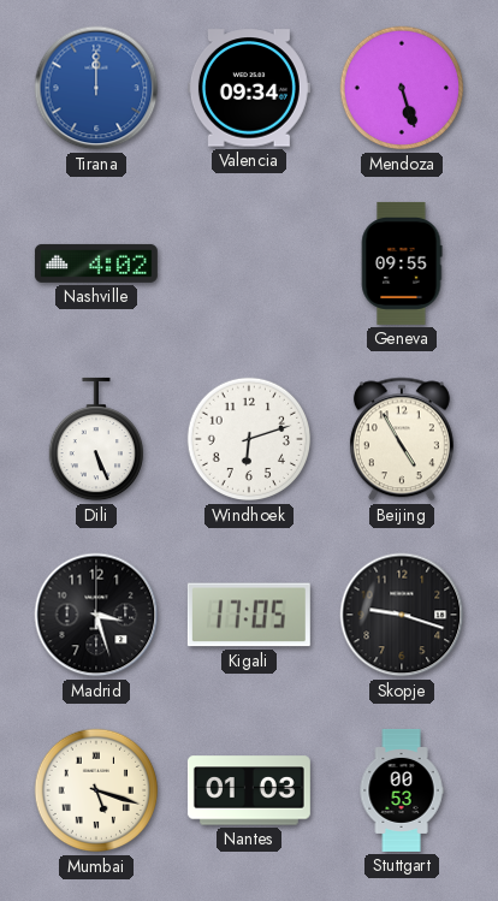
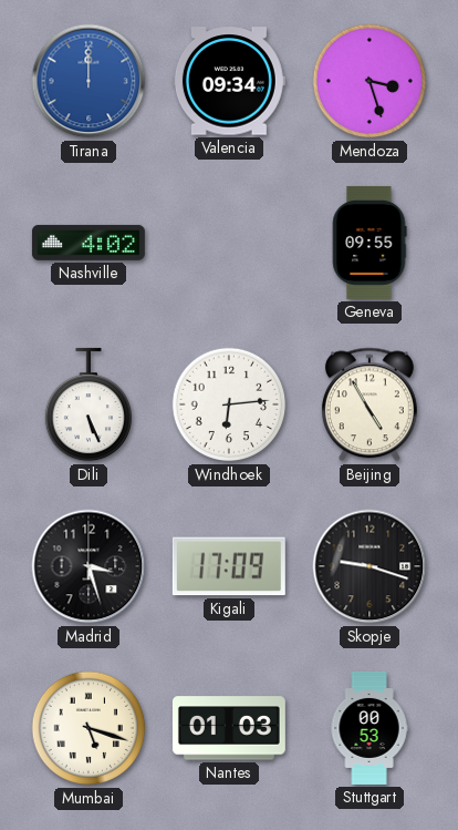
Mendoza: 5:27 -> 3:27 (369, 81)
Windhoek: 6:12 -> 6:14 (229, 404)
Kigali: 17:05 -> 17:09 (229, 566)
